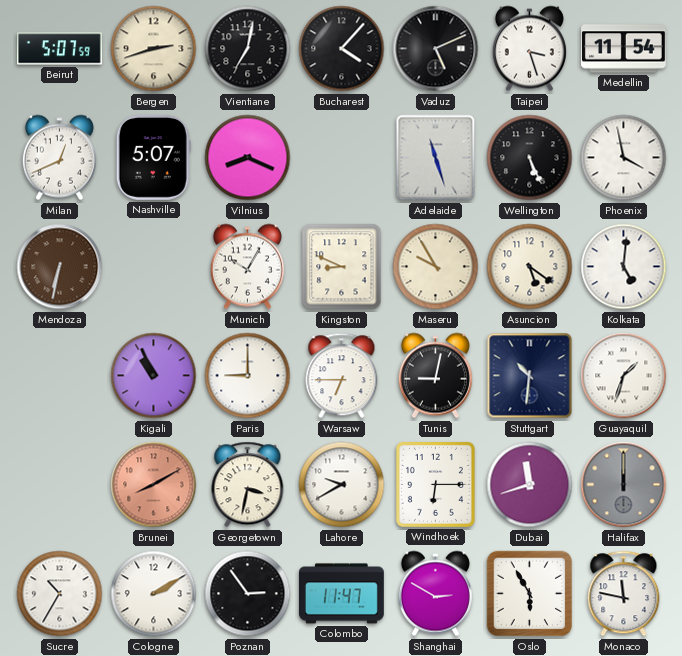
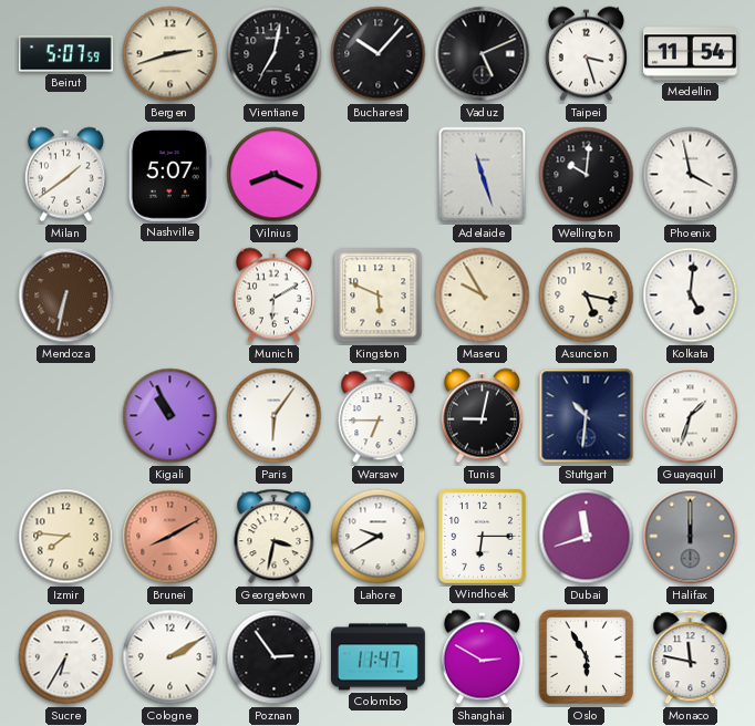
Bucharest: 4:07 -> 10:07 (379, 54)
Milan: 12:41 -> 1:39 (65, 175)
Wellington: 5:26 -> 10:01 (587, 175)
Munich: 10:05 -> 6:10 (273, 295)
Kingston: 8:49 -> 5:49 (379, 295)
Asuncion: 5:21 -> 5:17 (587, 295)
Paris: 9:00 -> 6:06 (275, 416)
Izmir: none -> 7:46 (66, 537)
Sucre: 10:35 -> 6:35 (66, 657)
